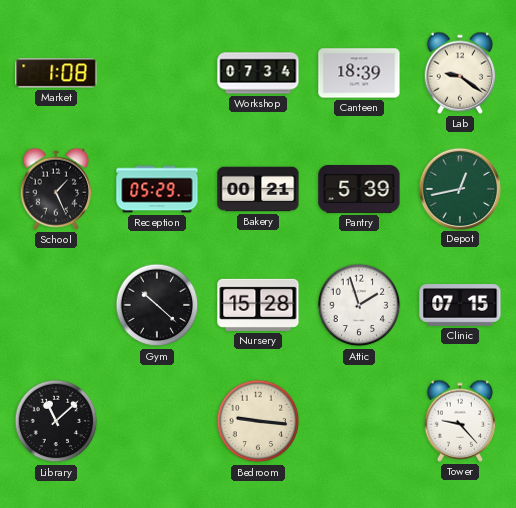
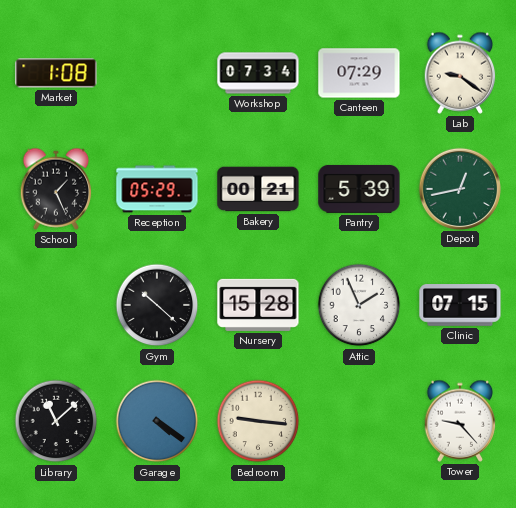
Canteen: 18:39 -> 07:29 (359, 73)
Attic: 1:57 -> 1:56 (359, 305)
Garage: none -> 4:21 (157, 421)
